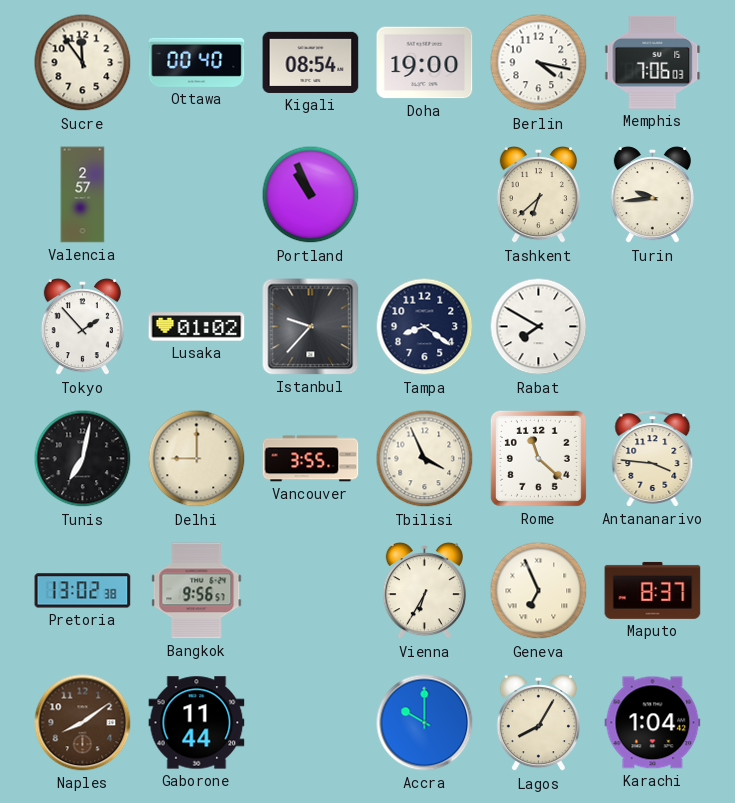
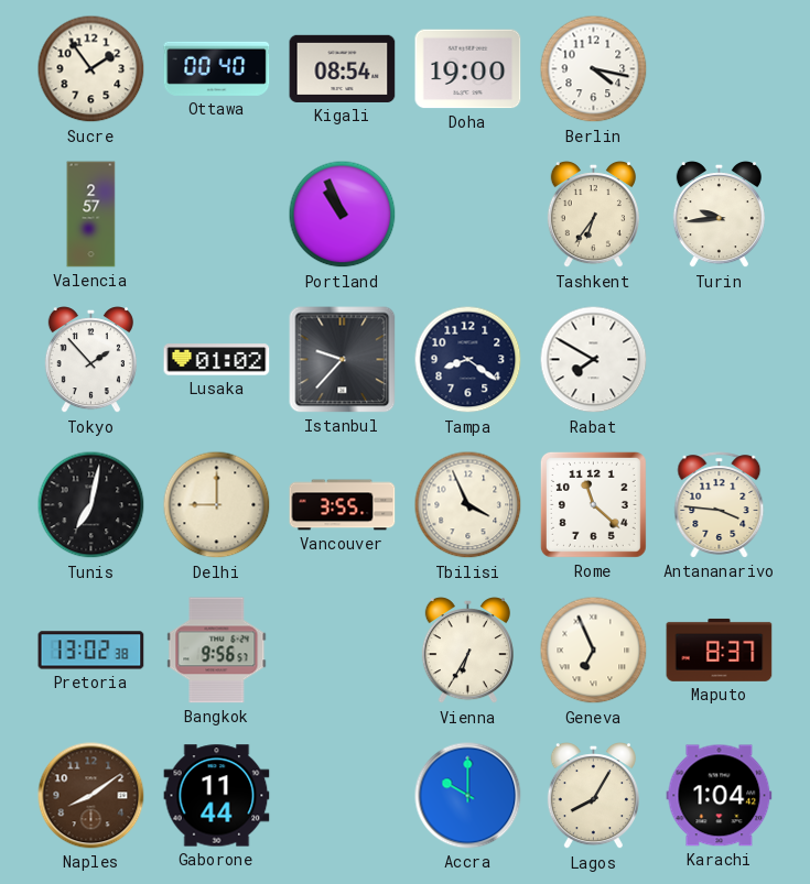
Sucre: 11:54 -> 1:54 (91, 69)
Memphis: 7:06 -> none (653, 62)
Tashkent: 6:38 -> 6:36 (593, 216)
